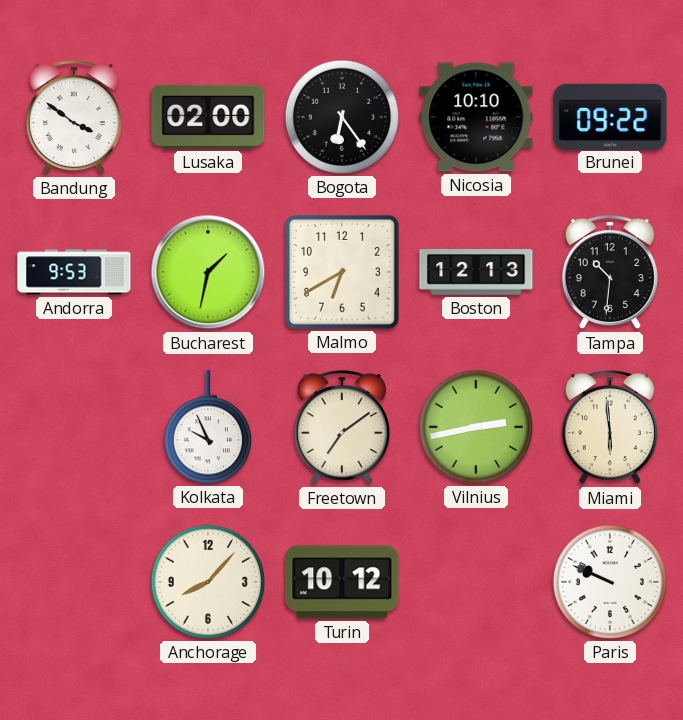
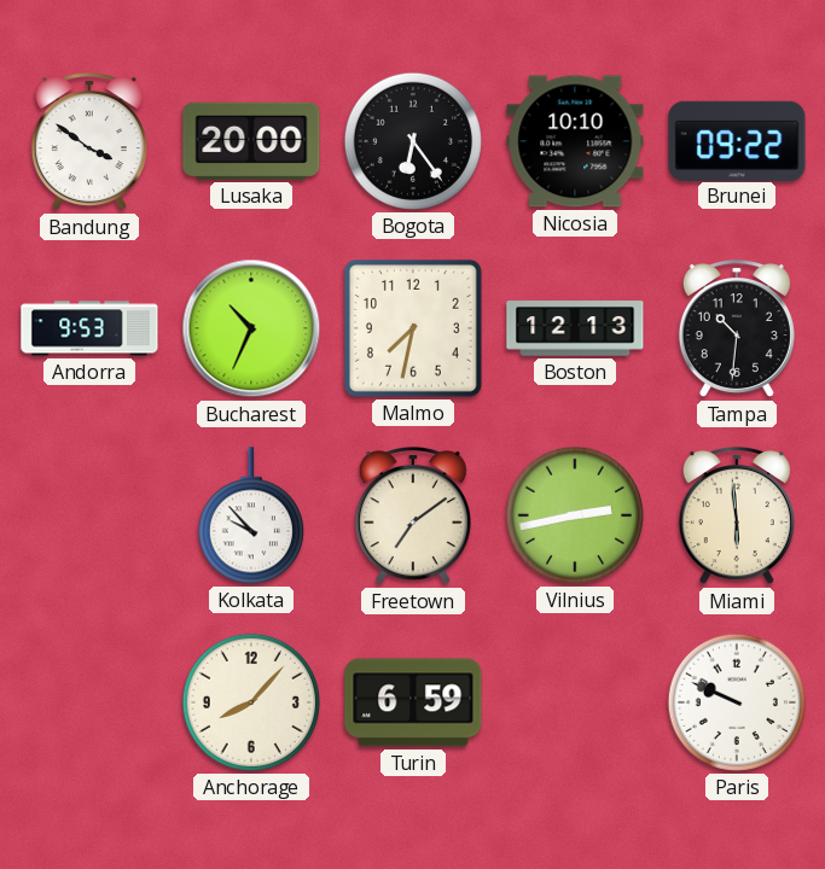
Lusaka: 02:00 -> 20:00 (251, 141)
Bucharest: 1:32 -> 10:34 (251, 328)
Malmo: 6:40 -> 7:32 (413, 328)
Kolkata: 9:56 -> 9:53 (251, 515)
Turin: 10:12 -> 6:59 (413, 702)
